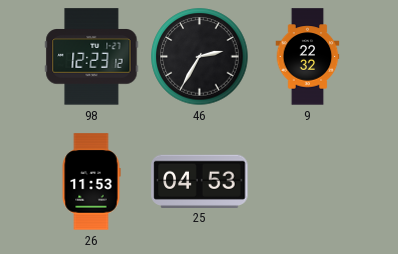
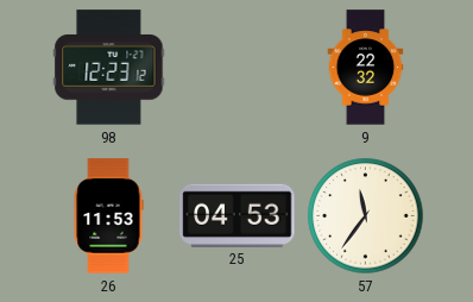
46: 2:35 -> none (200, 57)
57: none -> 11:36 (366, 216)
